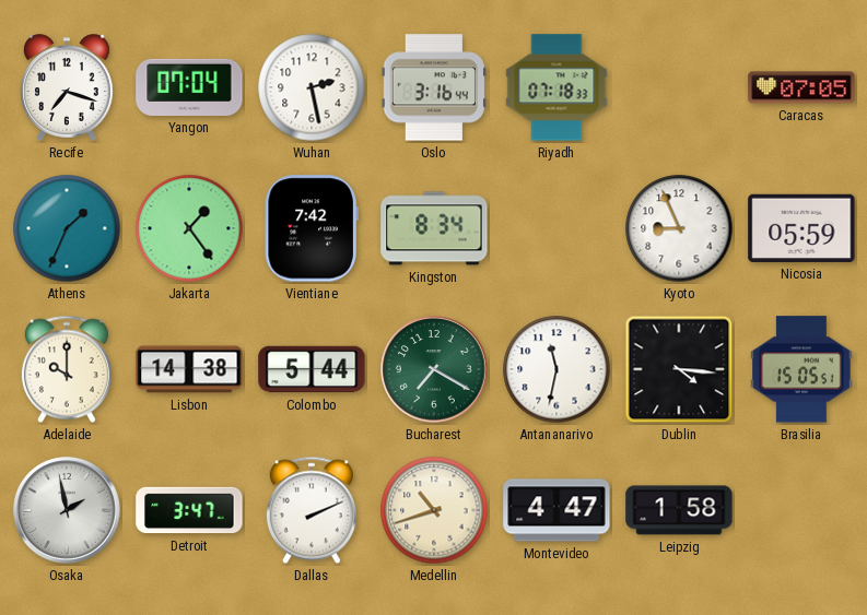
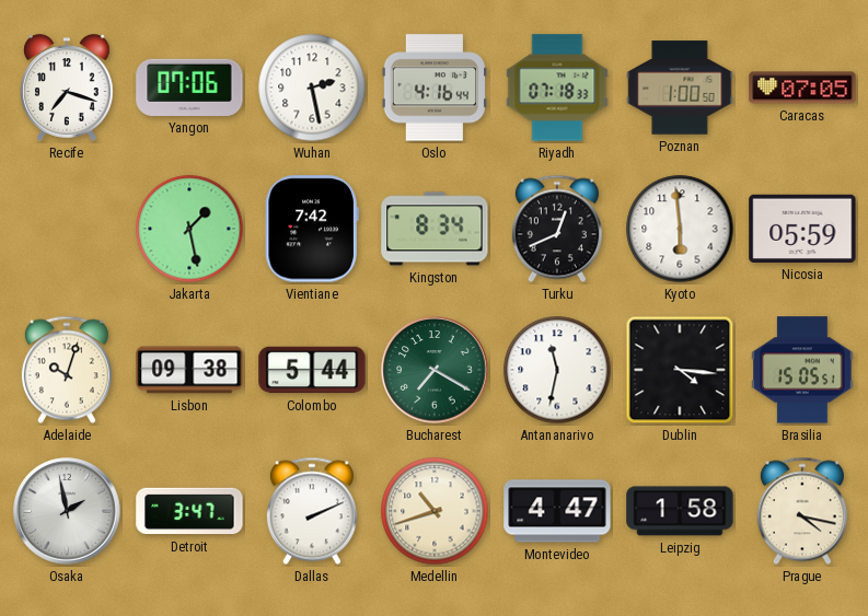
Yangon: 07:04 -> 07:06 (189, 88)
Oslo: 3:16 -> 4:16 (435, 88)
Poznan: none -> 1:00 (680, 88)
Athens: 1:34 -> none (67, 228)
Jakarta: 1:24 -> 1:28 (189, 229)
Turku: none -> 12:41 (557, 229)
Kyoto: 8:56 -> 5:59 (680, 229)
Adelaide: 10:00 -> 10:03 (67, 370)
Lisbon: 14:38 -> 09:38 (189, 370)
Prague: none -> 4:17 (802, 511)
